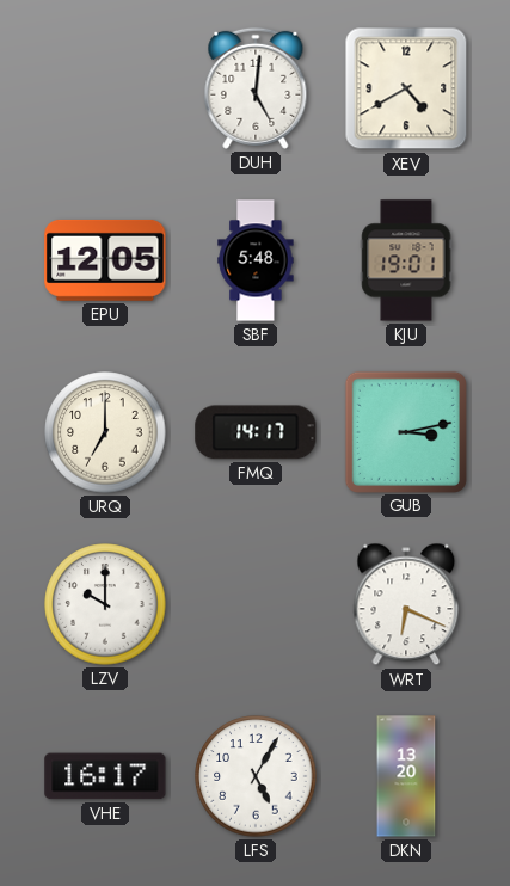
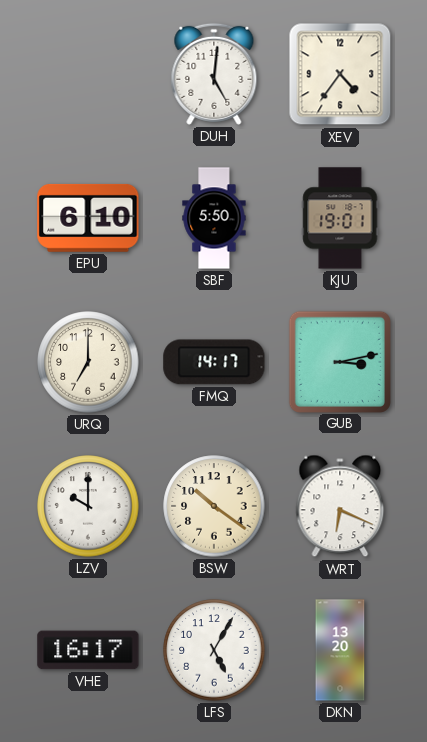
XEV: 4:40 -> 4:36 (340, 74)
EPU: 12:05 -> 6:10 (88, 218)
SBF: 5:48 -> 5:50 (214, 218)
BSW: none -> 10:21 (214, 506)
